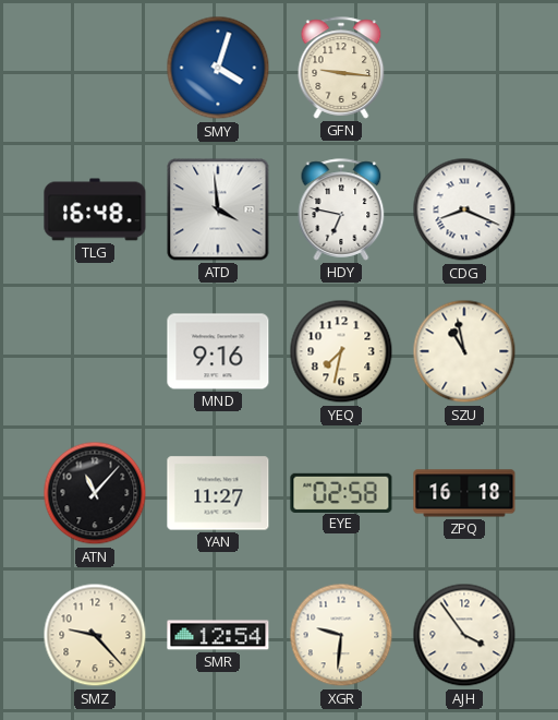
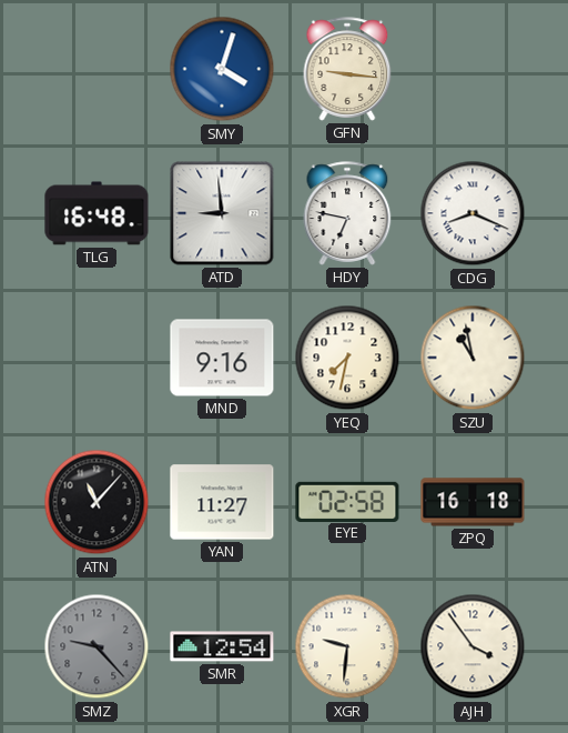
ATD: 3:59 -> 8:59 (222, 213)
SMZ dial: cream -> grey (97, 646)
